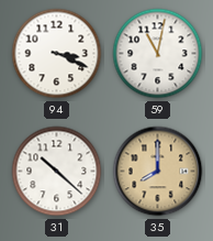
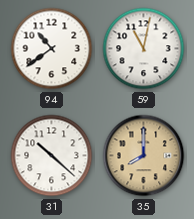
94: 3:19 -> 10:39 (52, 49)
